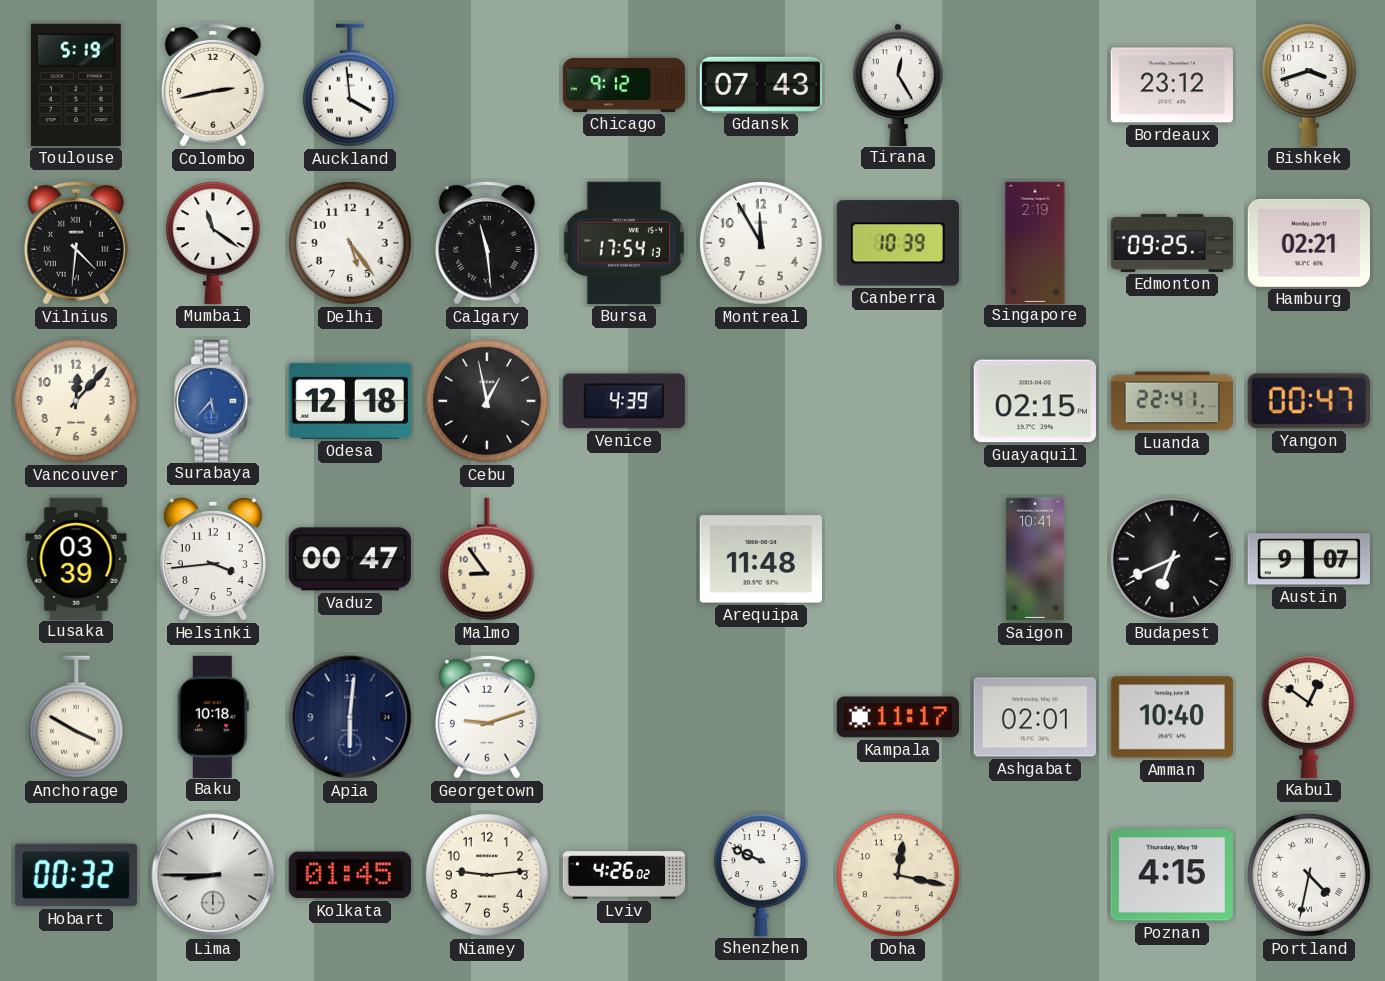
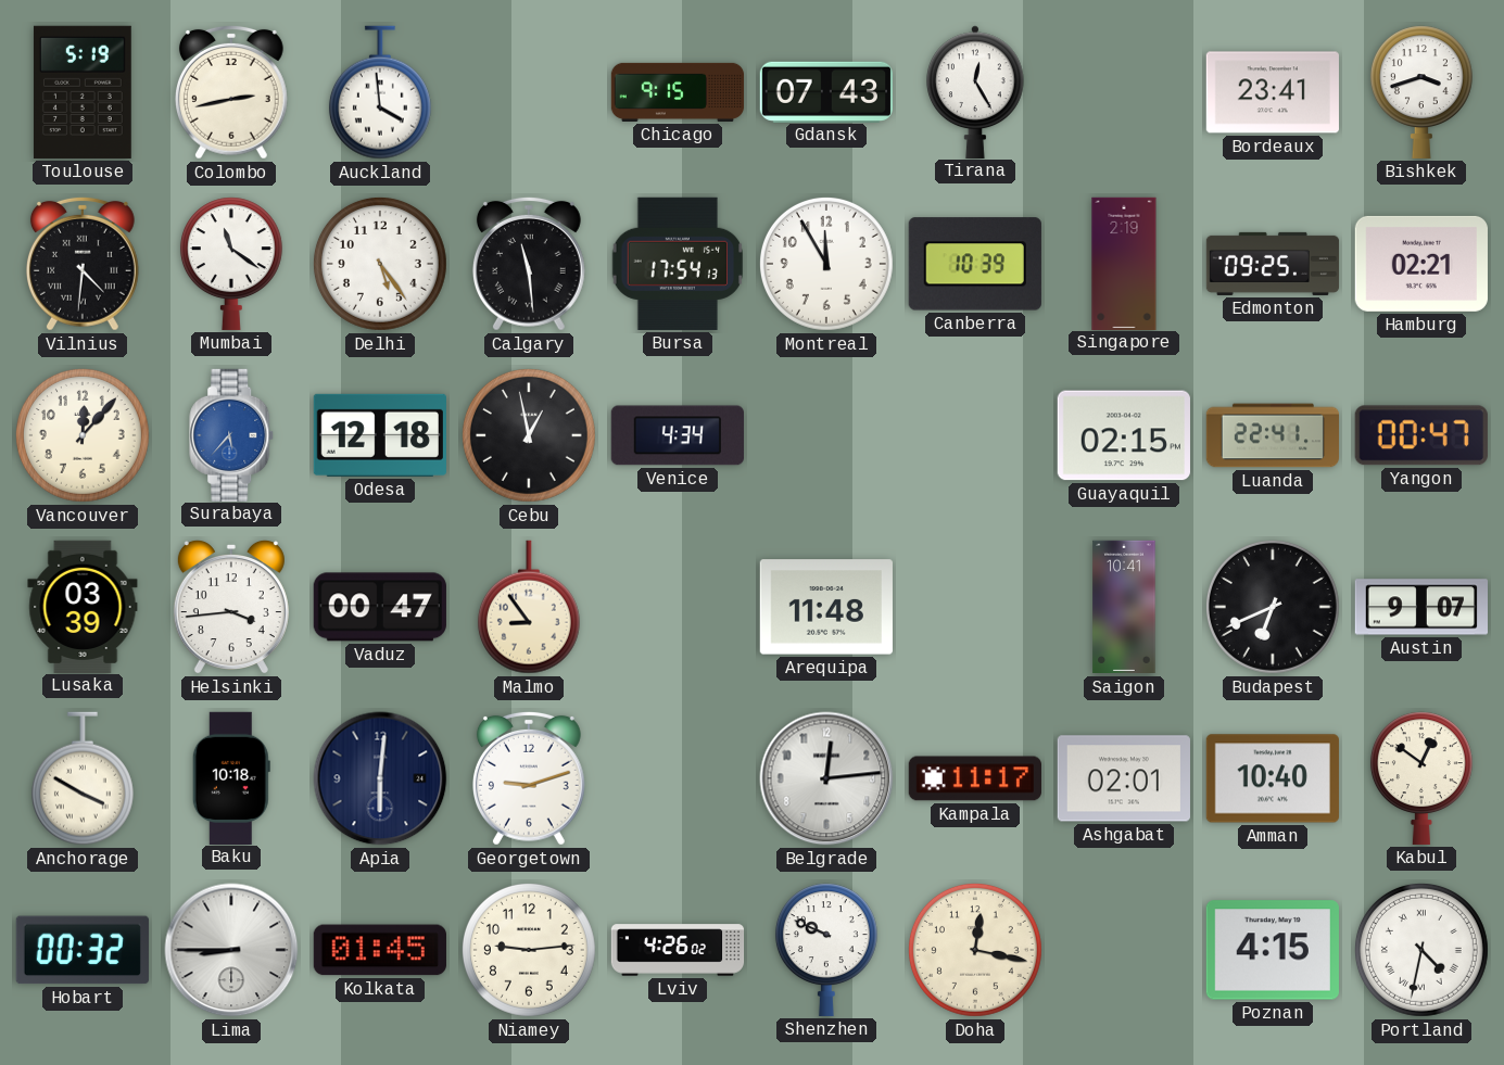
Chicago: 9:12 -> 9:15 (678, 92)
Bordeaux: 23:12 -> 23:41 (1273, 92)
Venice: 4:39 -> 4:34 (678, 435)
Belgrade: none -> 12:14 (826, 778)
